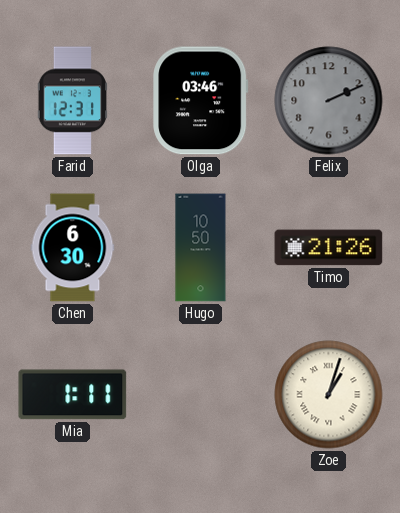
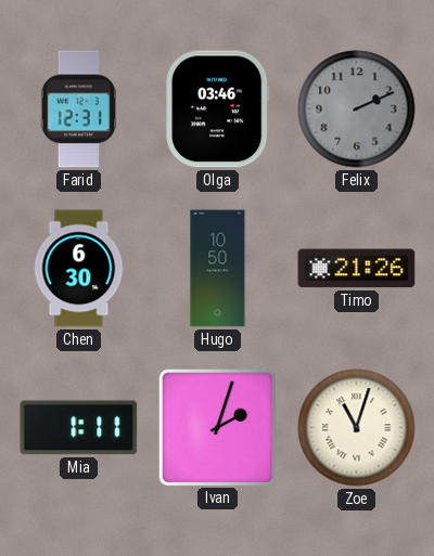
Ivan: none -> 2:03 (217, 427)
Zoe: 1:03 -> 11:03 (357, 428)
